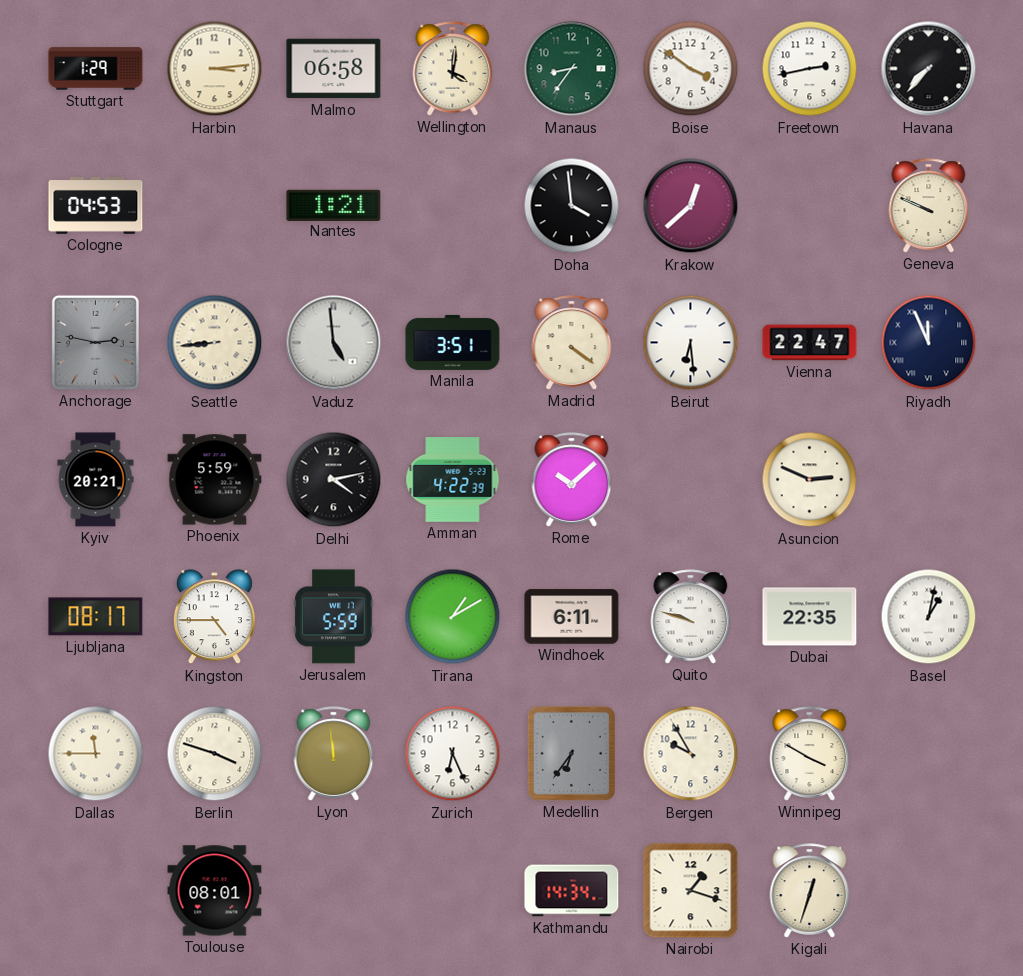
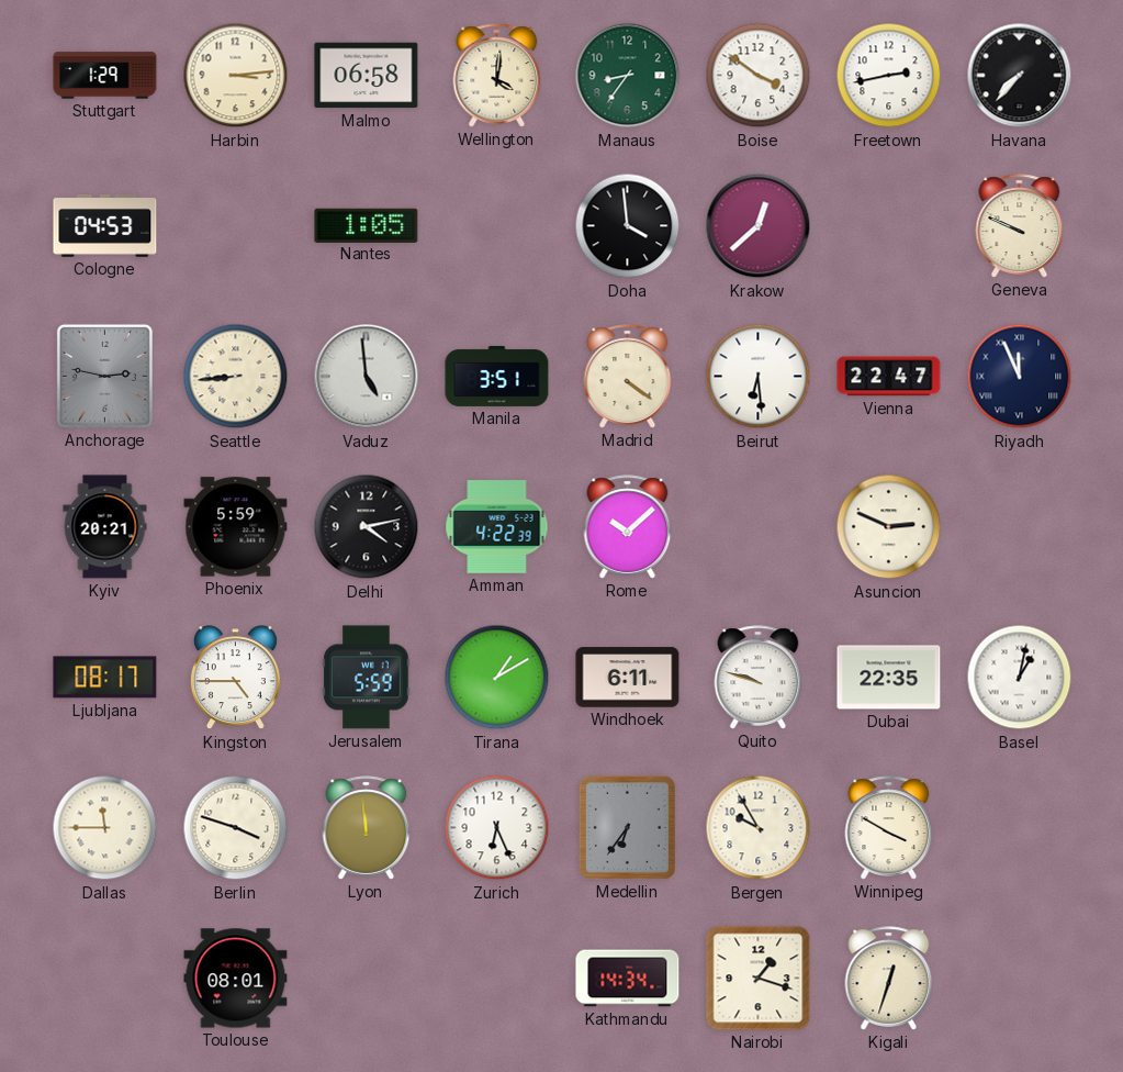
Nantes: 1:21 -> 1:05 (367, 225)
